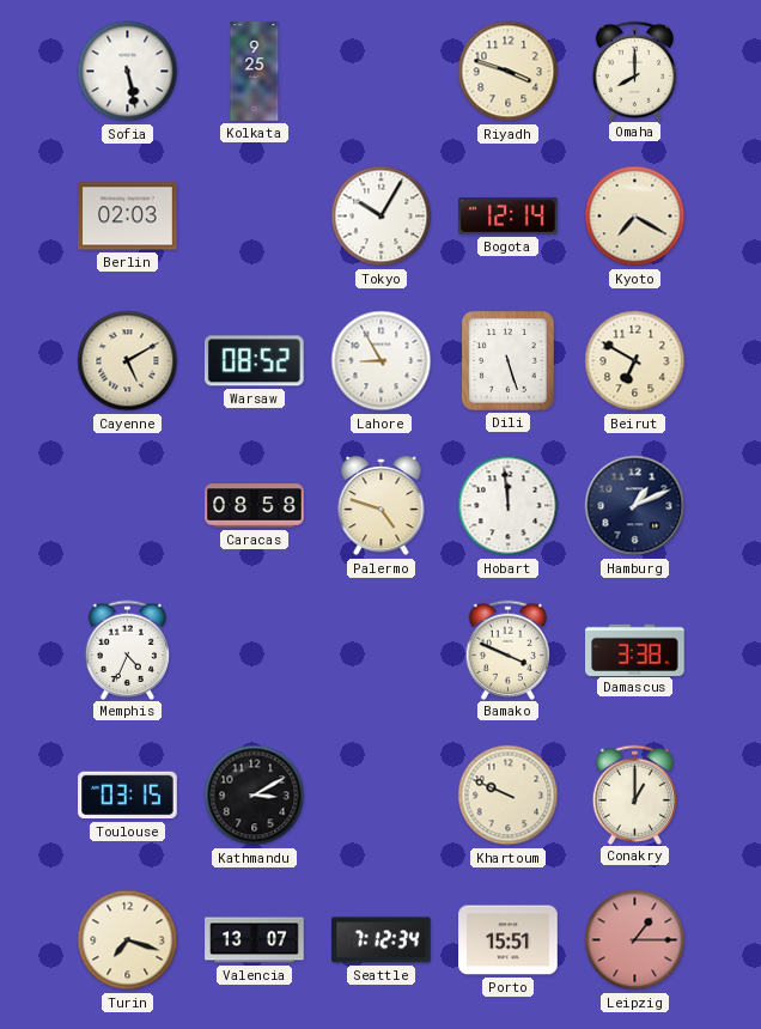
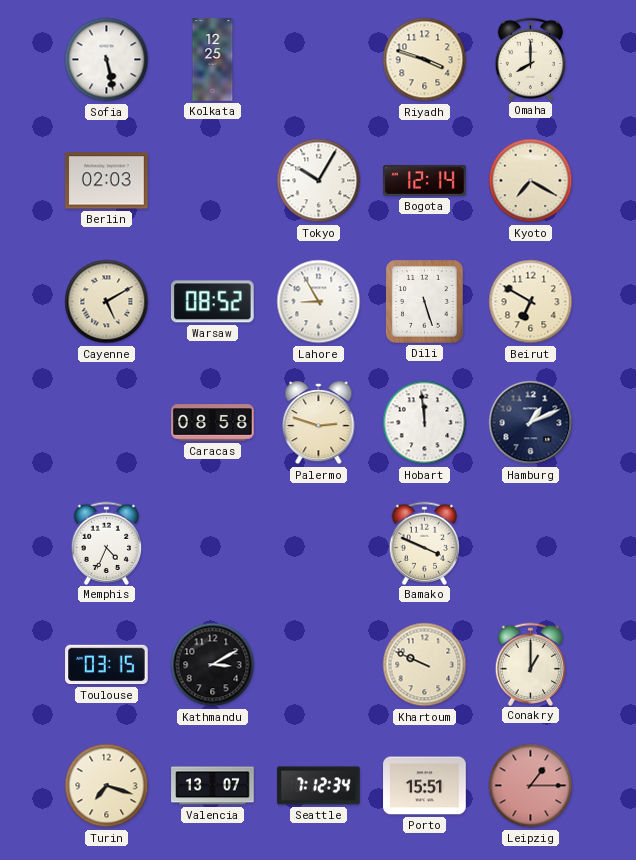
Kolkata: 9:25 -> 12:25 (213, 60)
Palermo: 4:48 -> 2:48 (319, 424)
Damascus: 3:38 -> none (635, 650)
